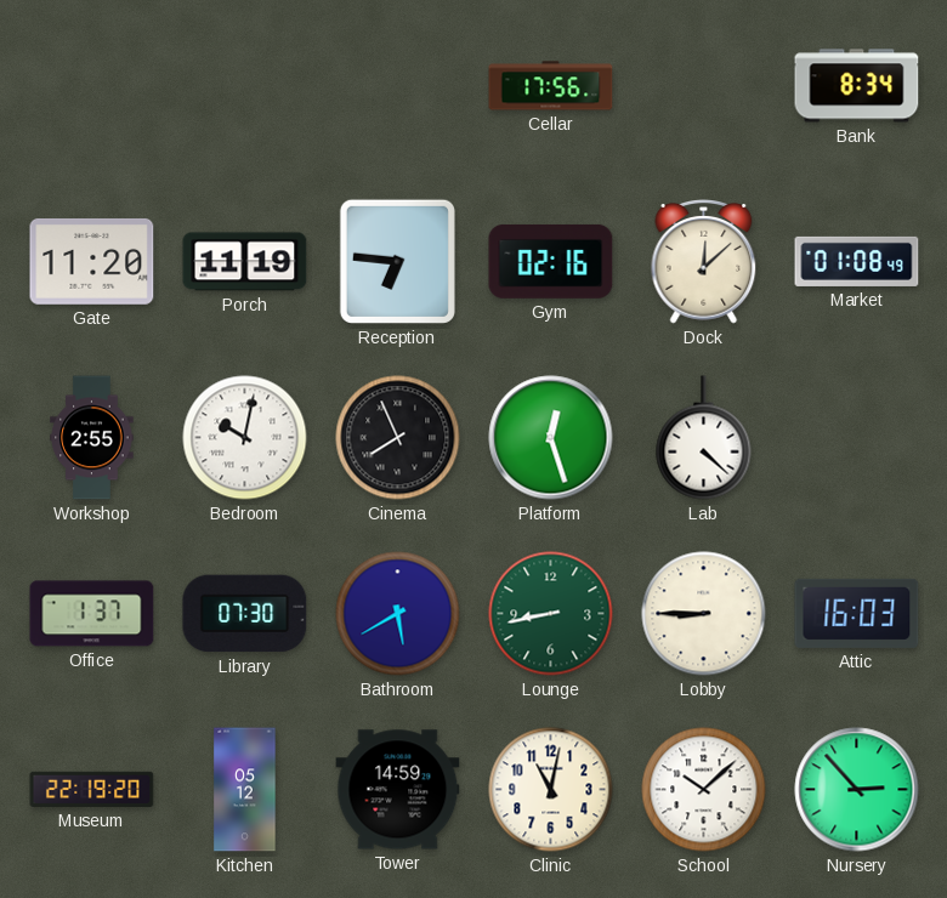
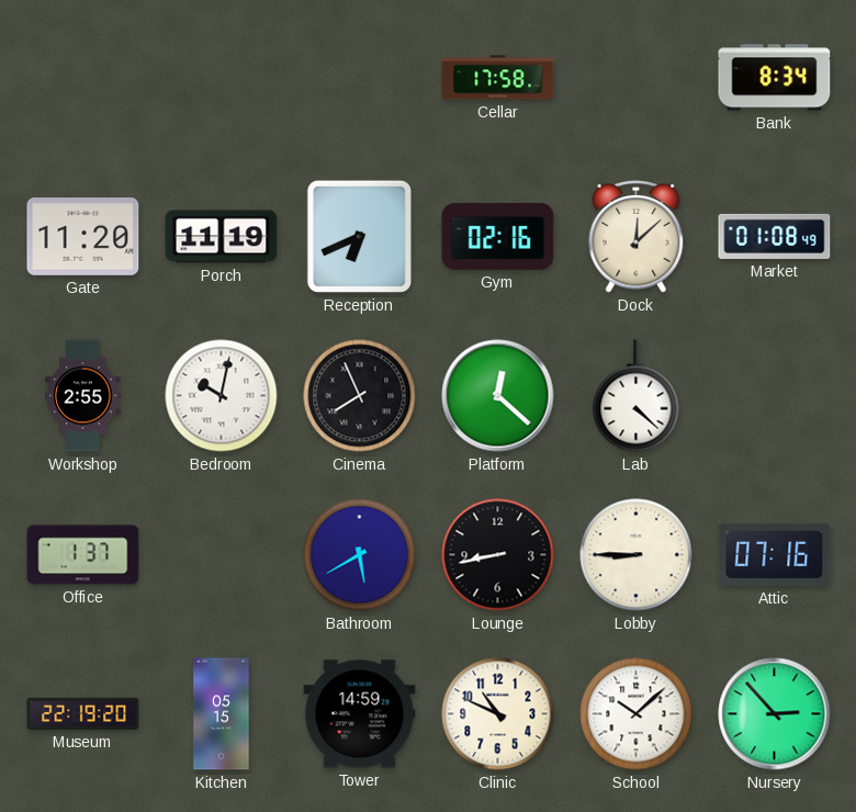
Cellar: 17:56 -> 17:58 (498, 78)
Reception: 6:46 -> 6:41 (359, 236)
Platform: 12:27 -> 12:22 (498, 396)
Library: 07:30 -> none (245, 614)
Lounge dial: green -> black (498, 555)
Attic: 16:03 -> 07:16 (775, 554)
Kitchen: 05:12 -> 05:15 (222, 714)
Clinic: 11:02 -> 10:49 (498, 714)
